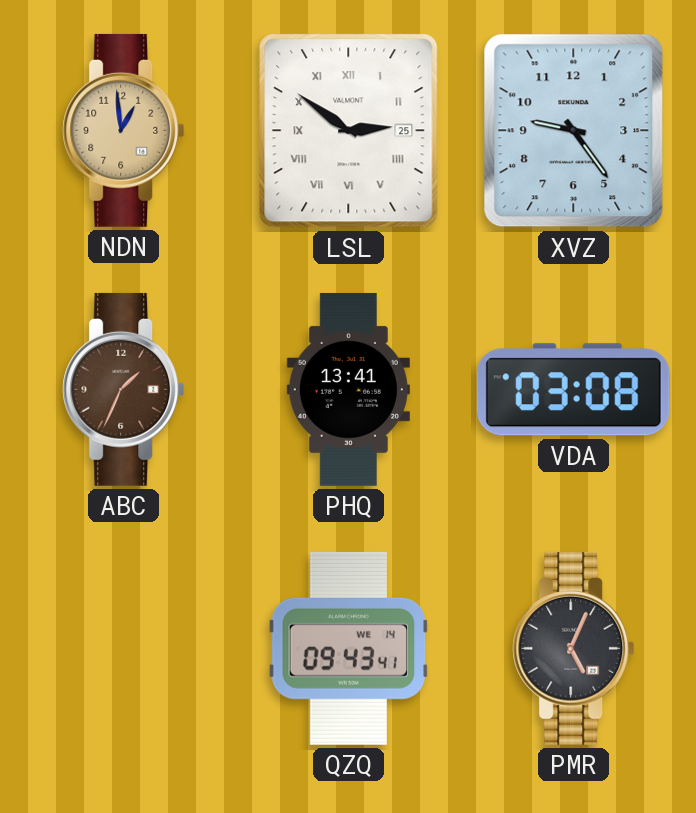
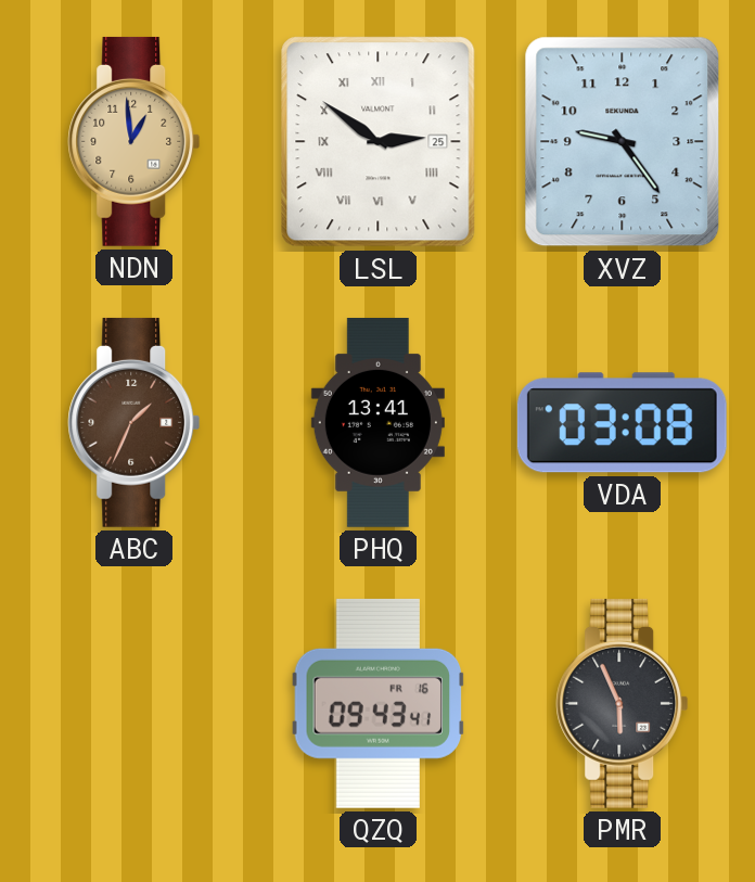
QZQ date: WE 14 -> FR 16 (379, 703)
PMR: 5:04 -> 5:56 (623, 703)
